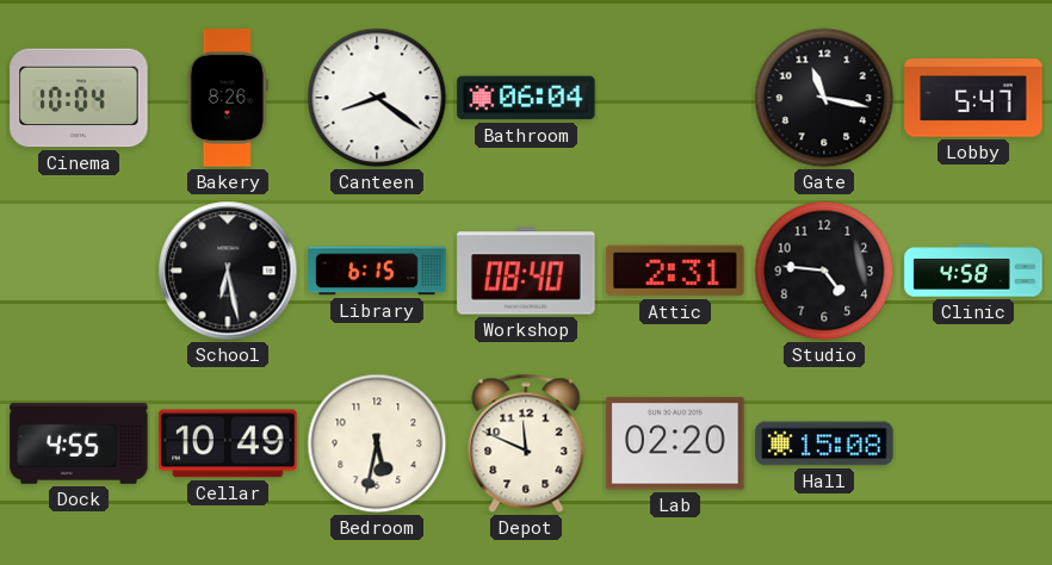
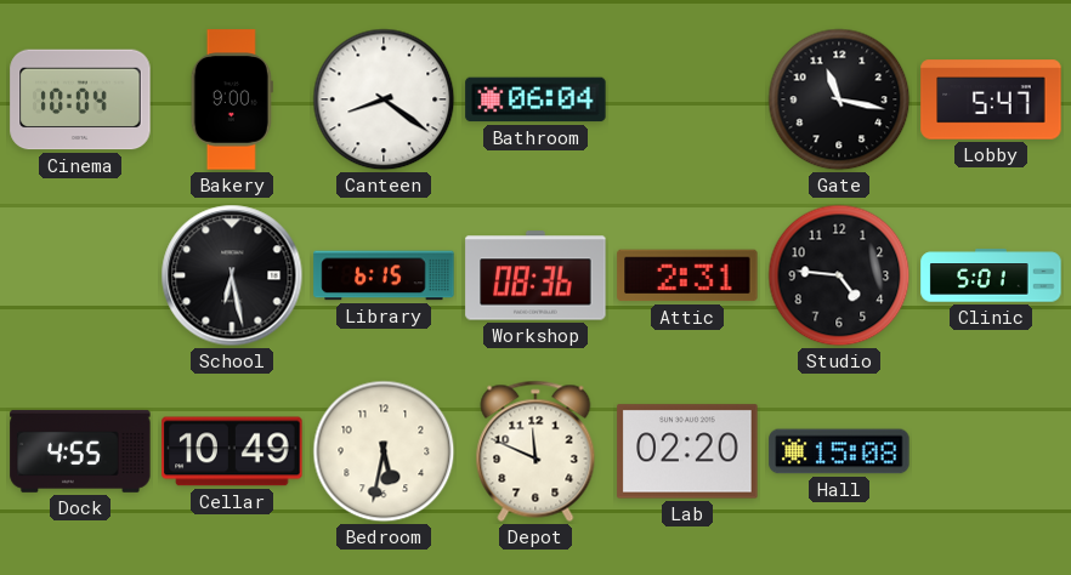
Bakery: 8:26 -> 9:00 (232, 99)
Workshop: 08:40 -> 08:36 (535, 275)
Clinic: 4:58 -> 5:01 (991, 275)
